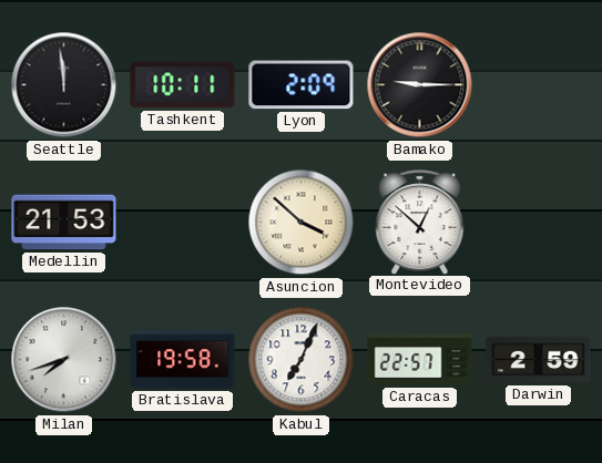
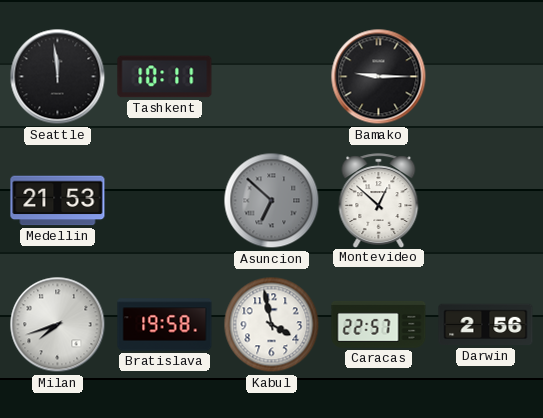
Lyon: 2:09 -> none (302, 85)
Asuncion: 3:52 -> 6:52 (272, 201)
Asuncion dial: cream -> grey (272, 201)
Kabul: 7:04 -> 3:58 (272, 325)
Darwin: 2:59 -> 2:56 (486, 325)
